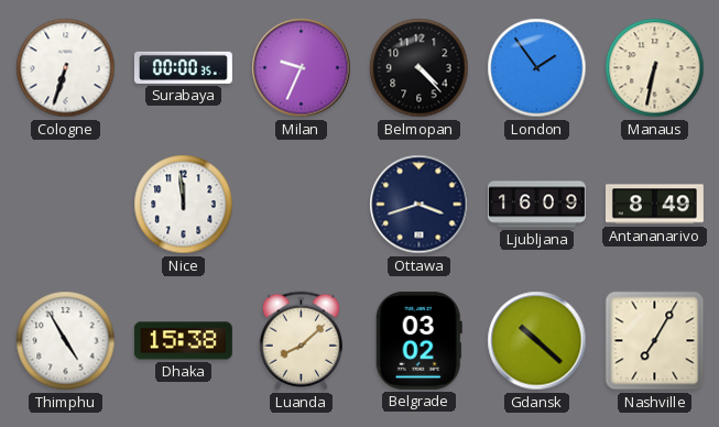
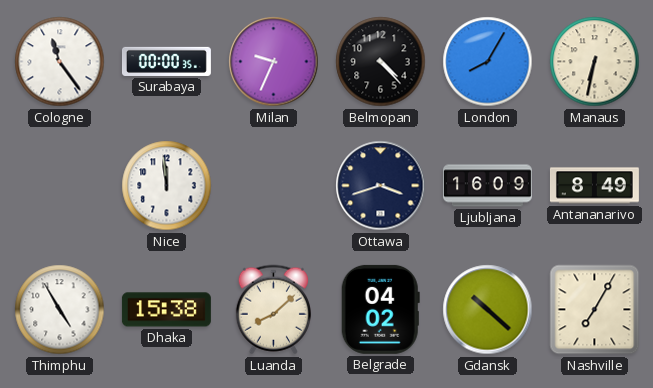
Cologne: 6:33 -> 11:24 (60, 62)
London: 1:54 -> 8:05 (488, 62)
Belgrade: 03:02 -> 04:02 (380, 309)
